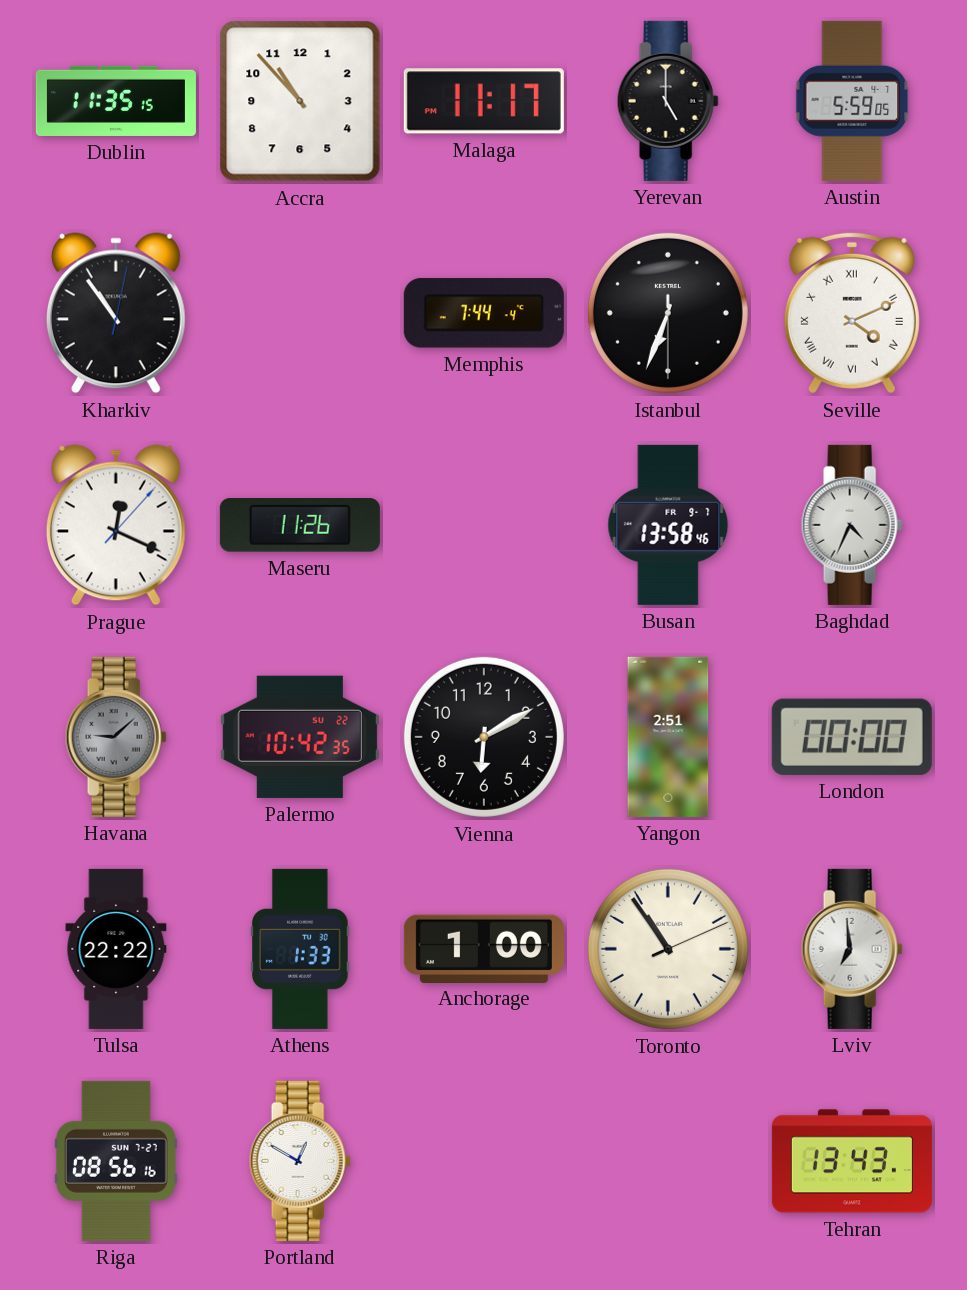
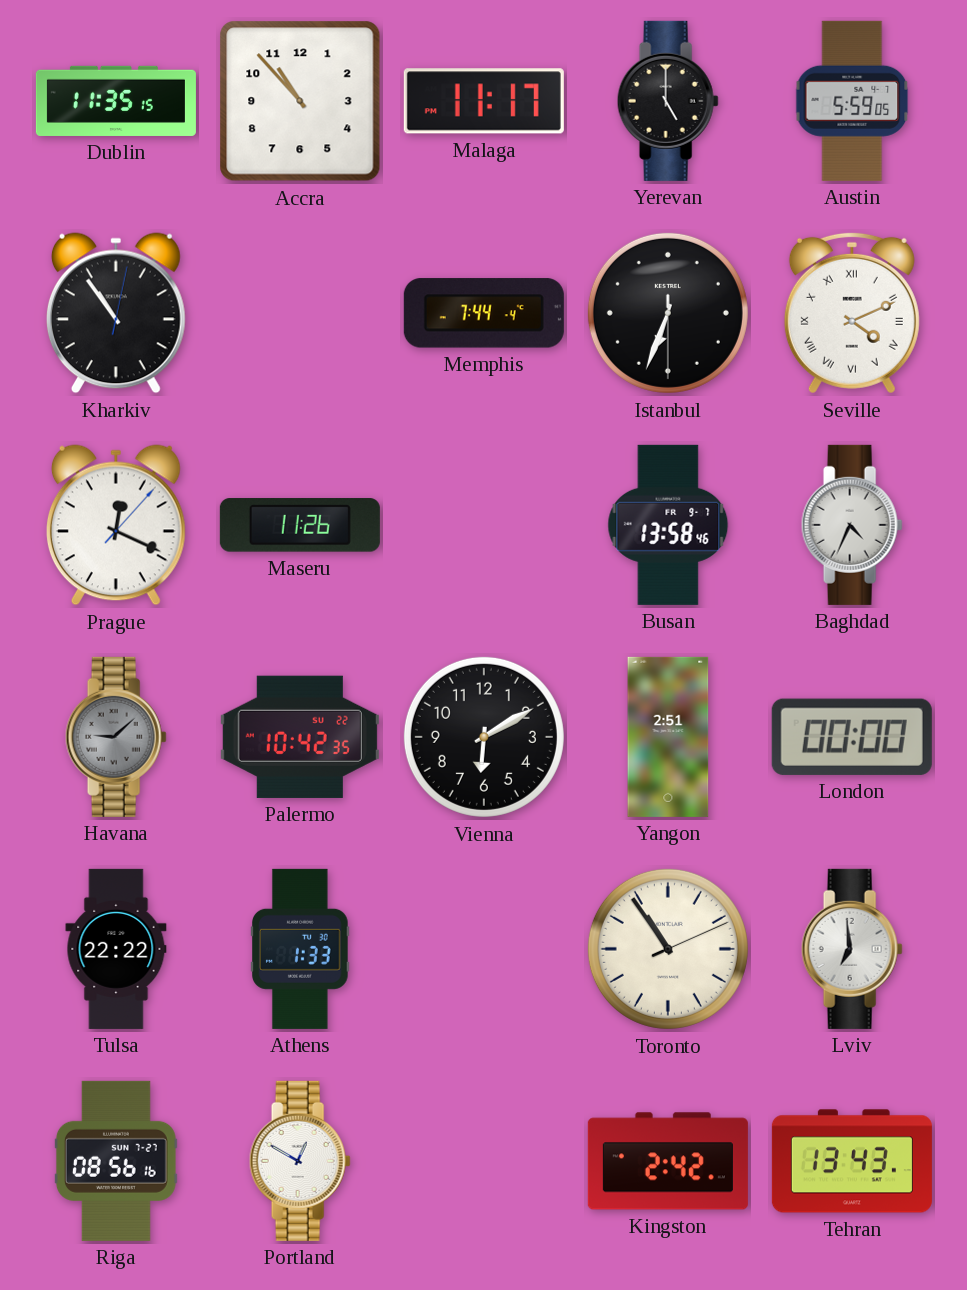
Anchorage: 1:00 -> none (484, 948)
Kingston: none -> 2:42 (668, 1161)
